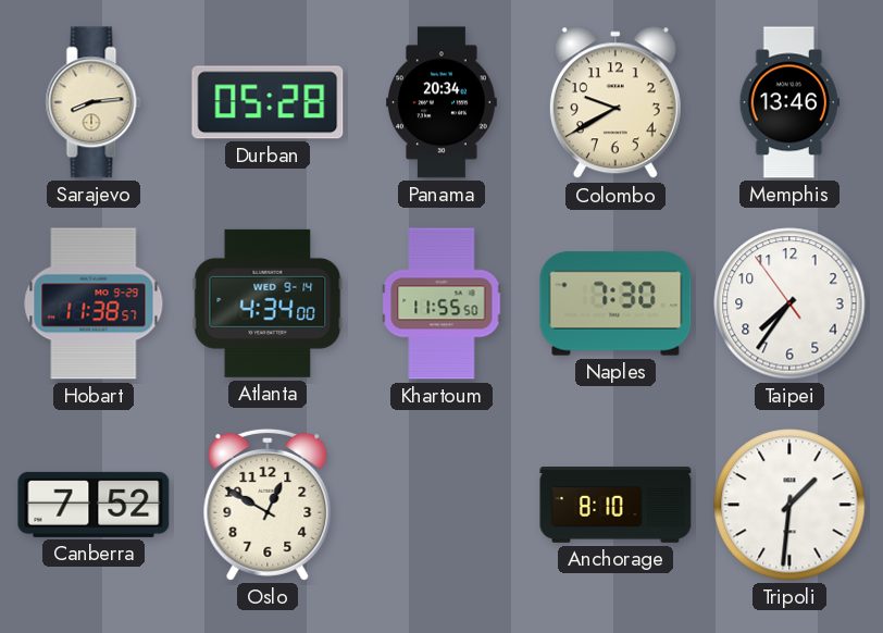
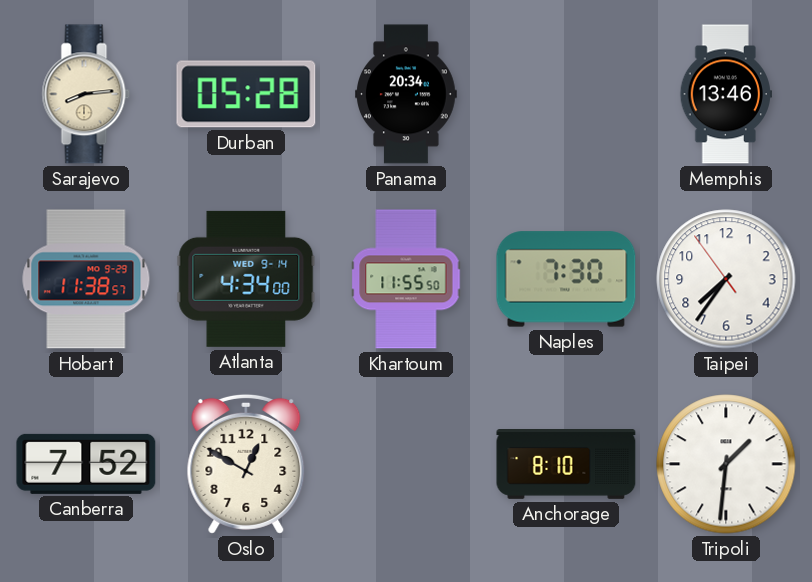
Colombo: 9:40 -> none (615, 103)
